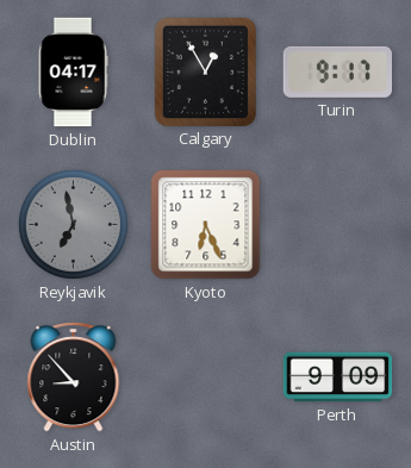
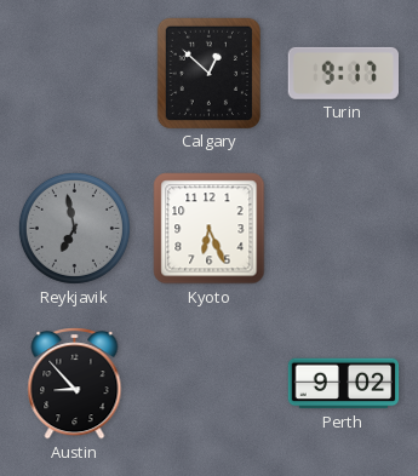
Dublin: 04:17 -> none (73, 73)
Calgary: 12:55 -> 12:52 (208, 73)
Perth: 9:09 -> 9:02 (344, 384)
